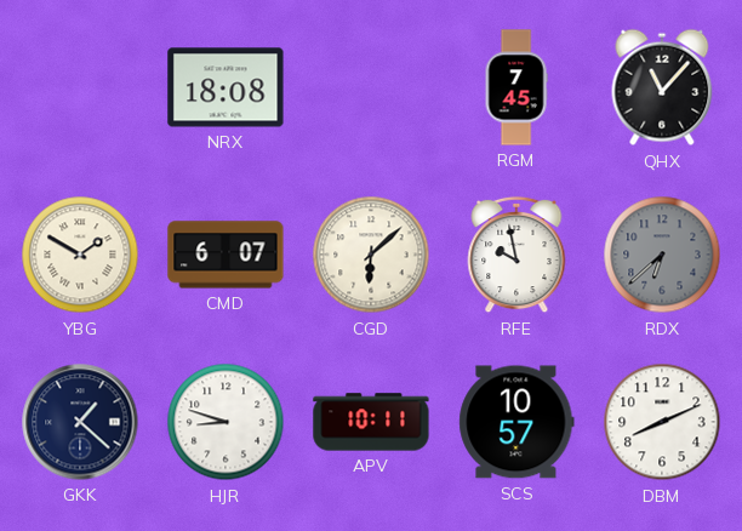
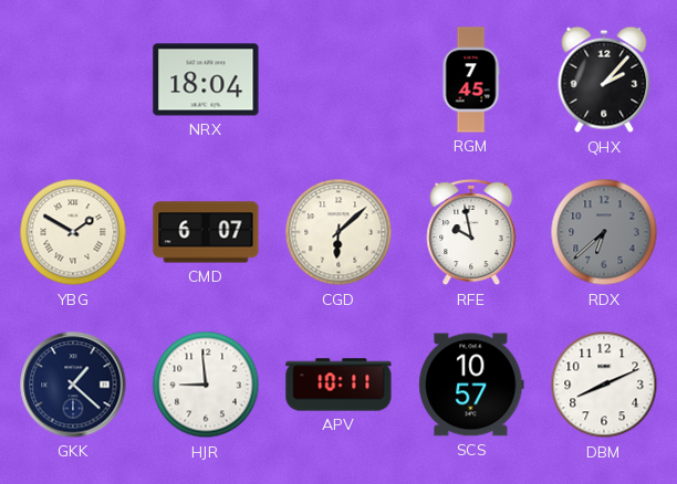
NRX: 18:08 -> 18:04 (206, 80)
QHX: 11:07 -> 2:07 (604, 80)
HJR: 8:48 -> 8:59 (206, 385)
